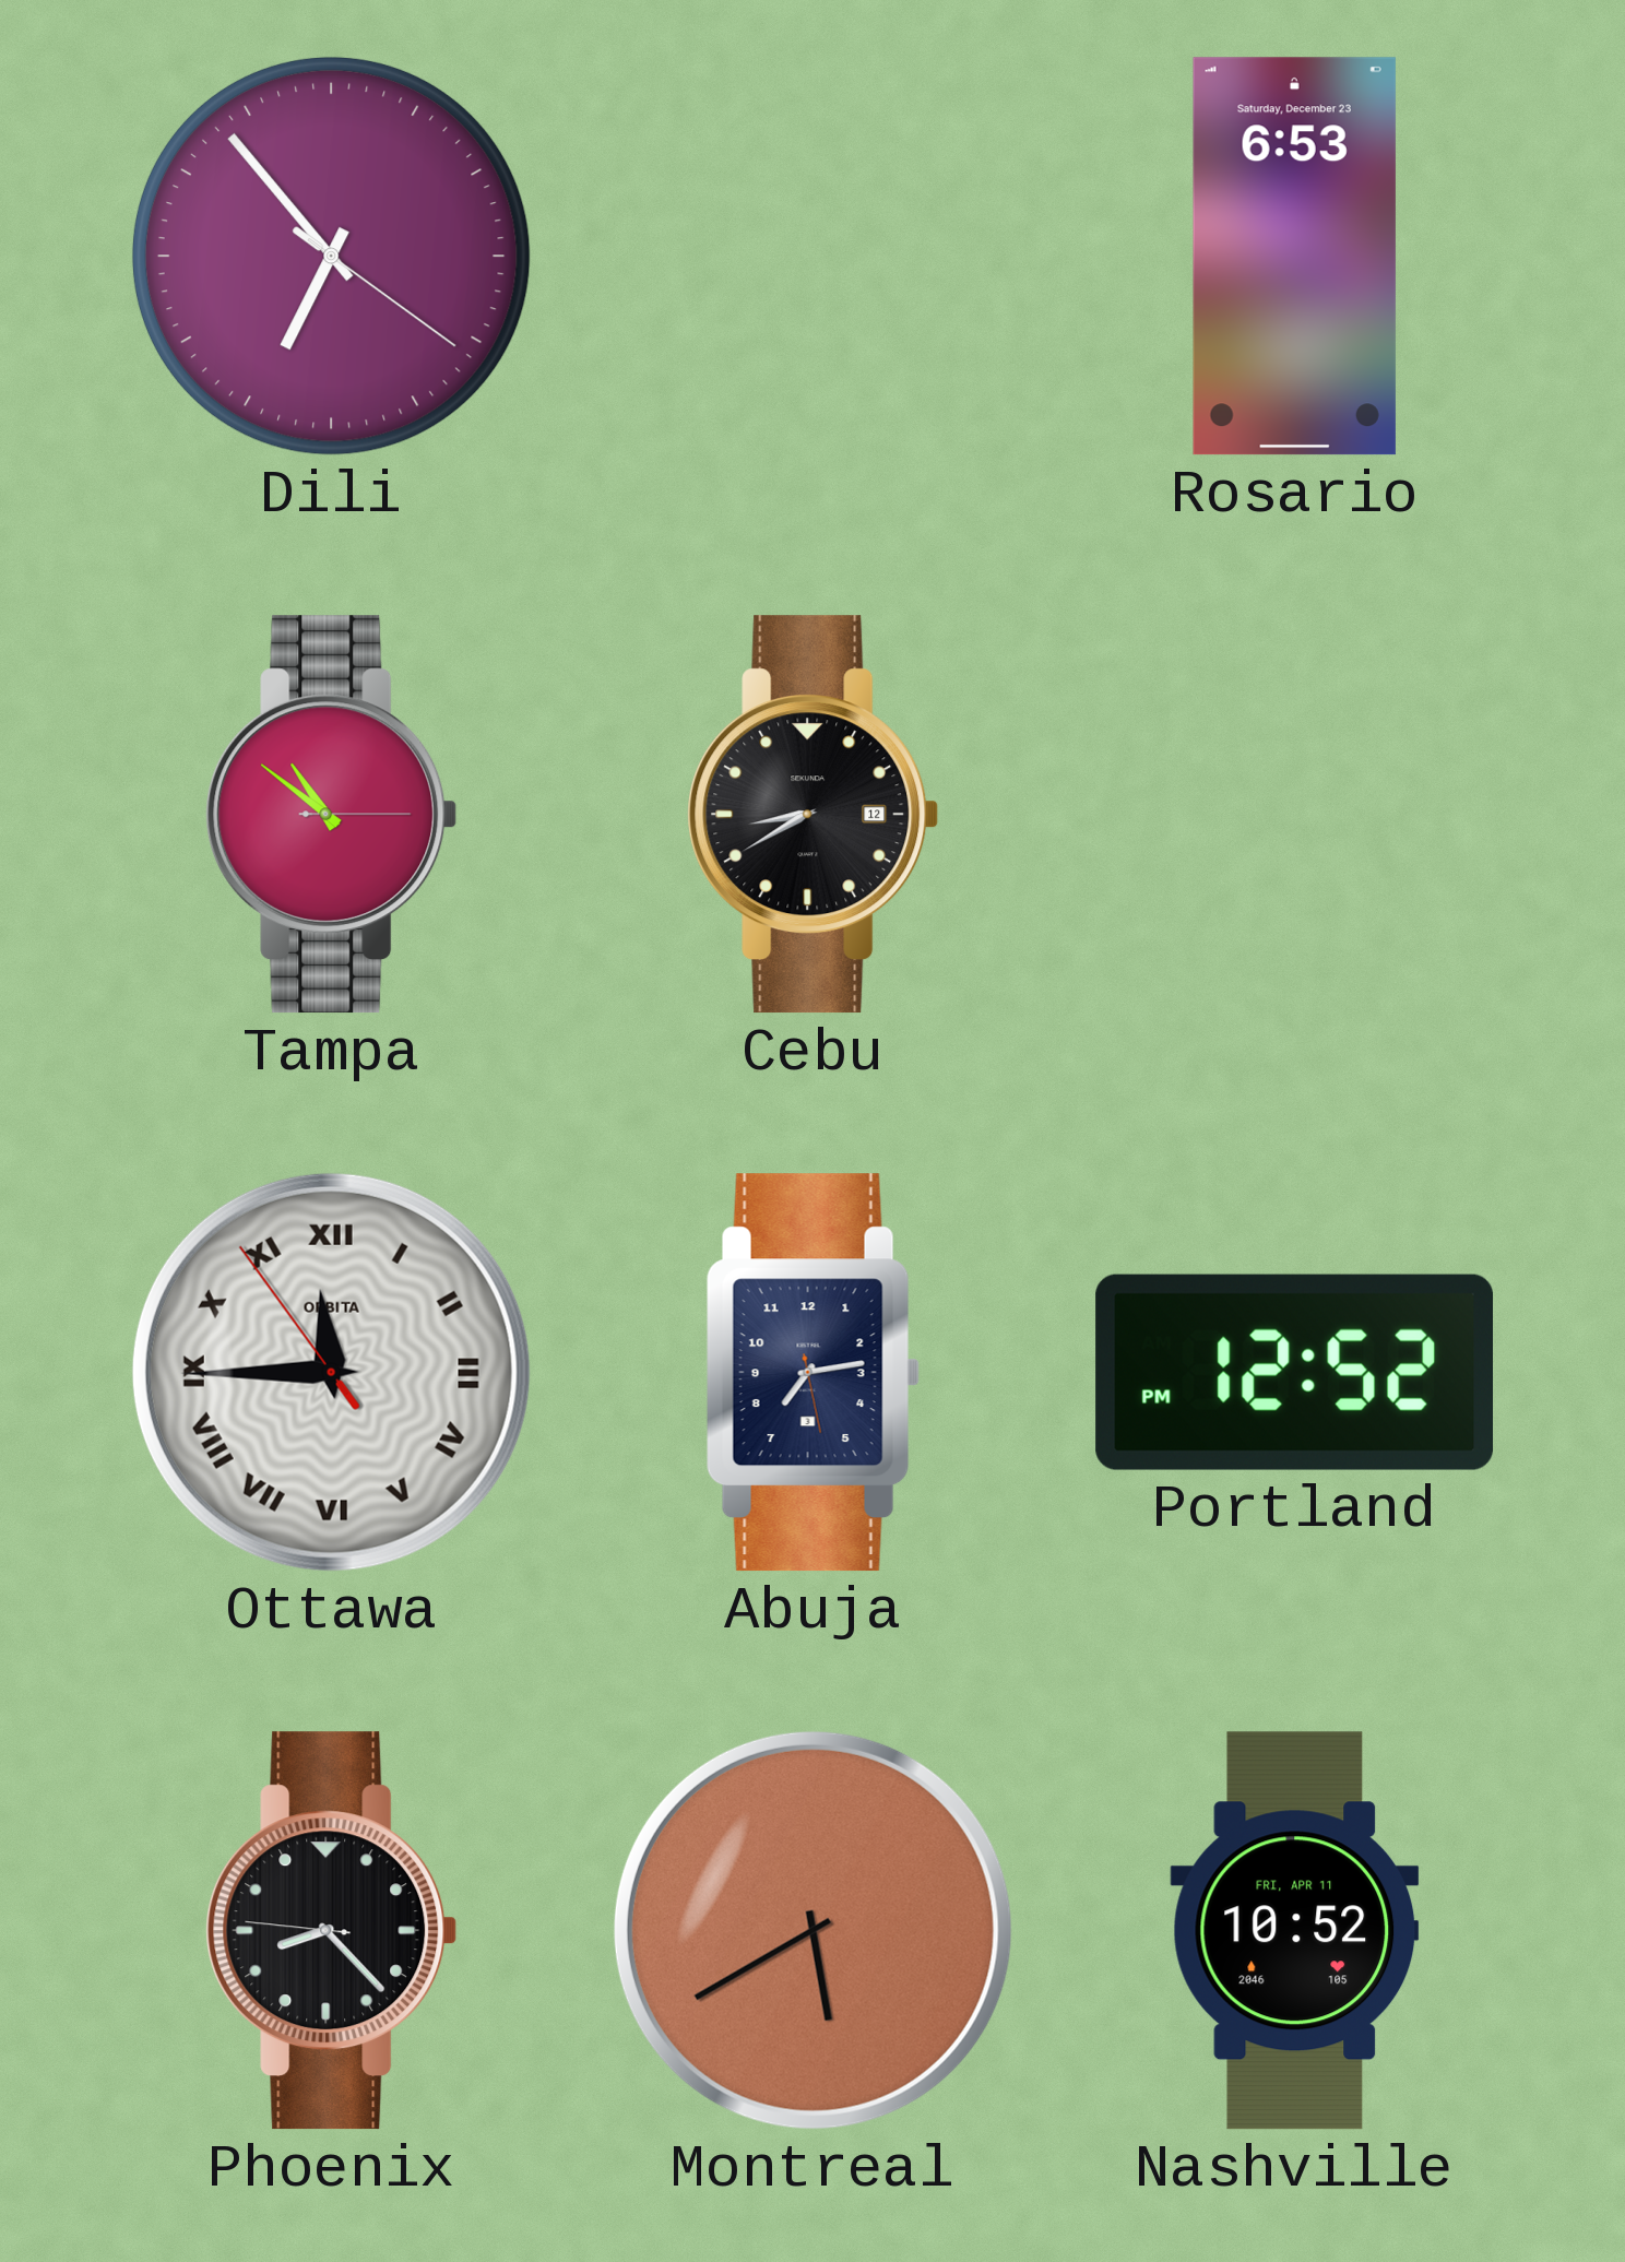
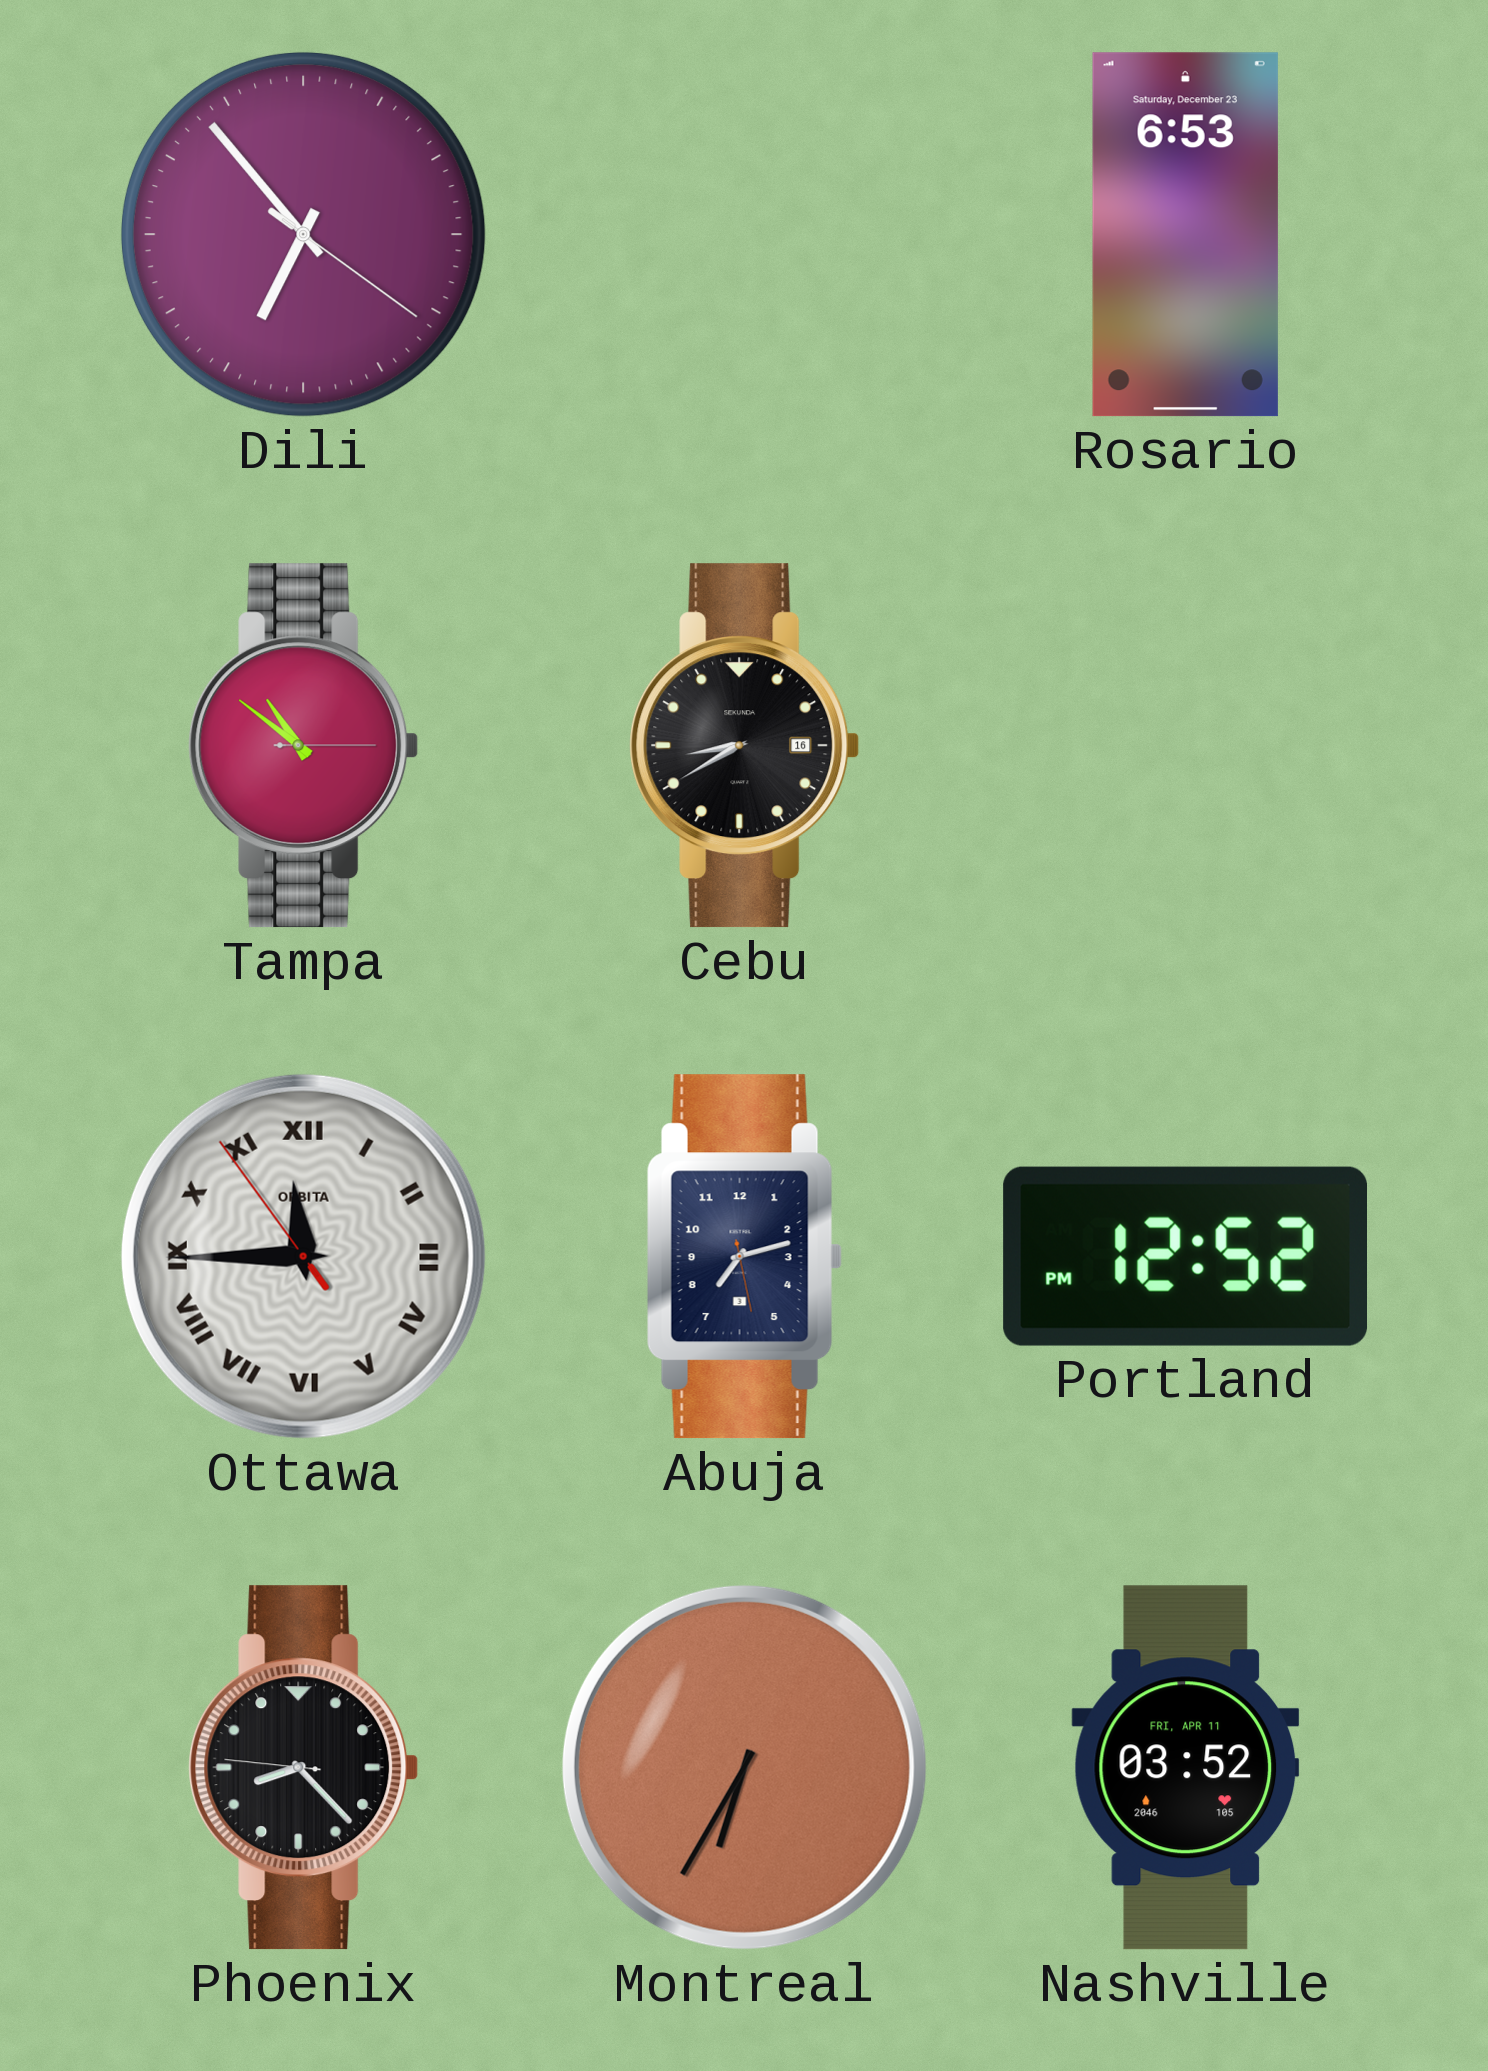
Cebu date: 12 -> 16 (745, 746)
Abuja: 7:13 -> 7:12 (744, 1257)
Montreal: 5:40 -> 6:35 (744, 1767)
Nashville: 10:52 -> 03:52 (1186, 1768)
